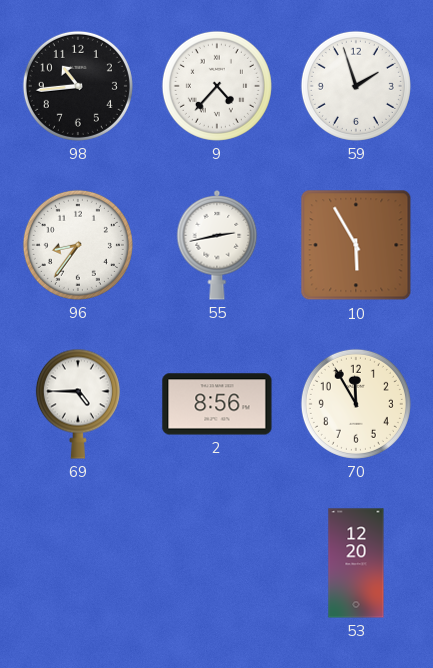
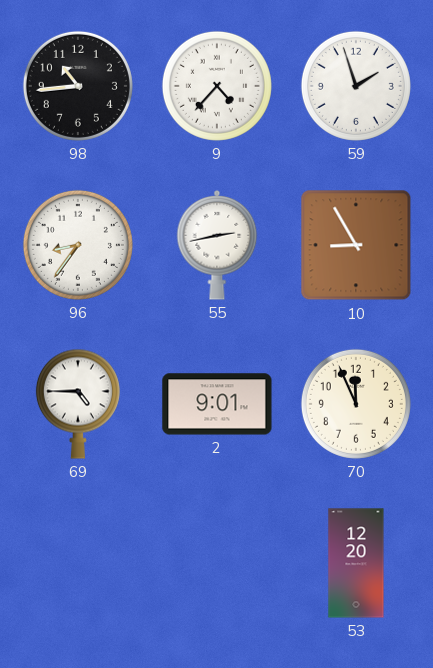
10: 5:55 -> 8:55 (356, 245)
2: 8:56 -> 9:01 (217, 404)
70: 11:55 -> 11:56 (356, 404)
